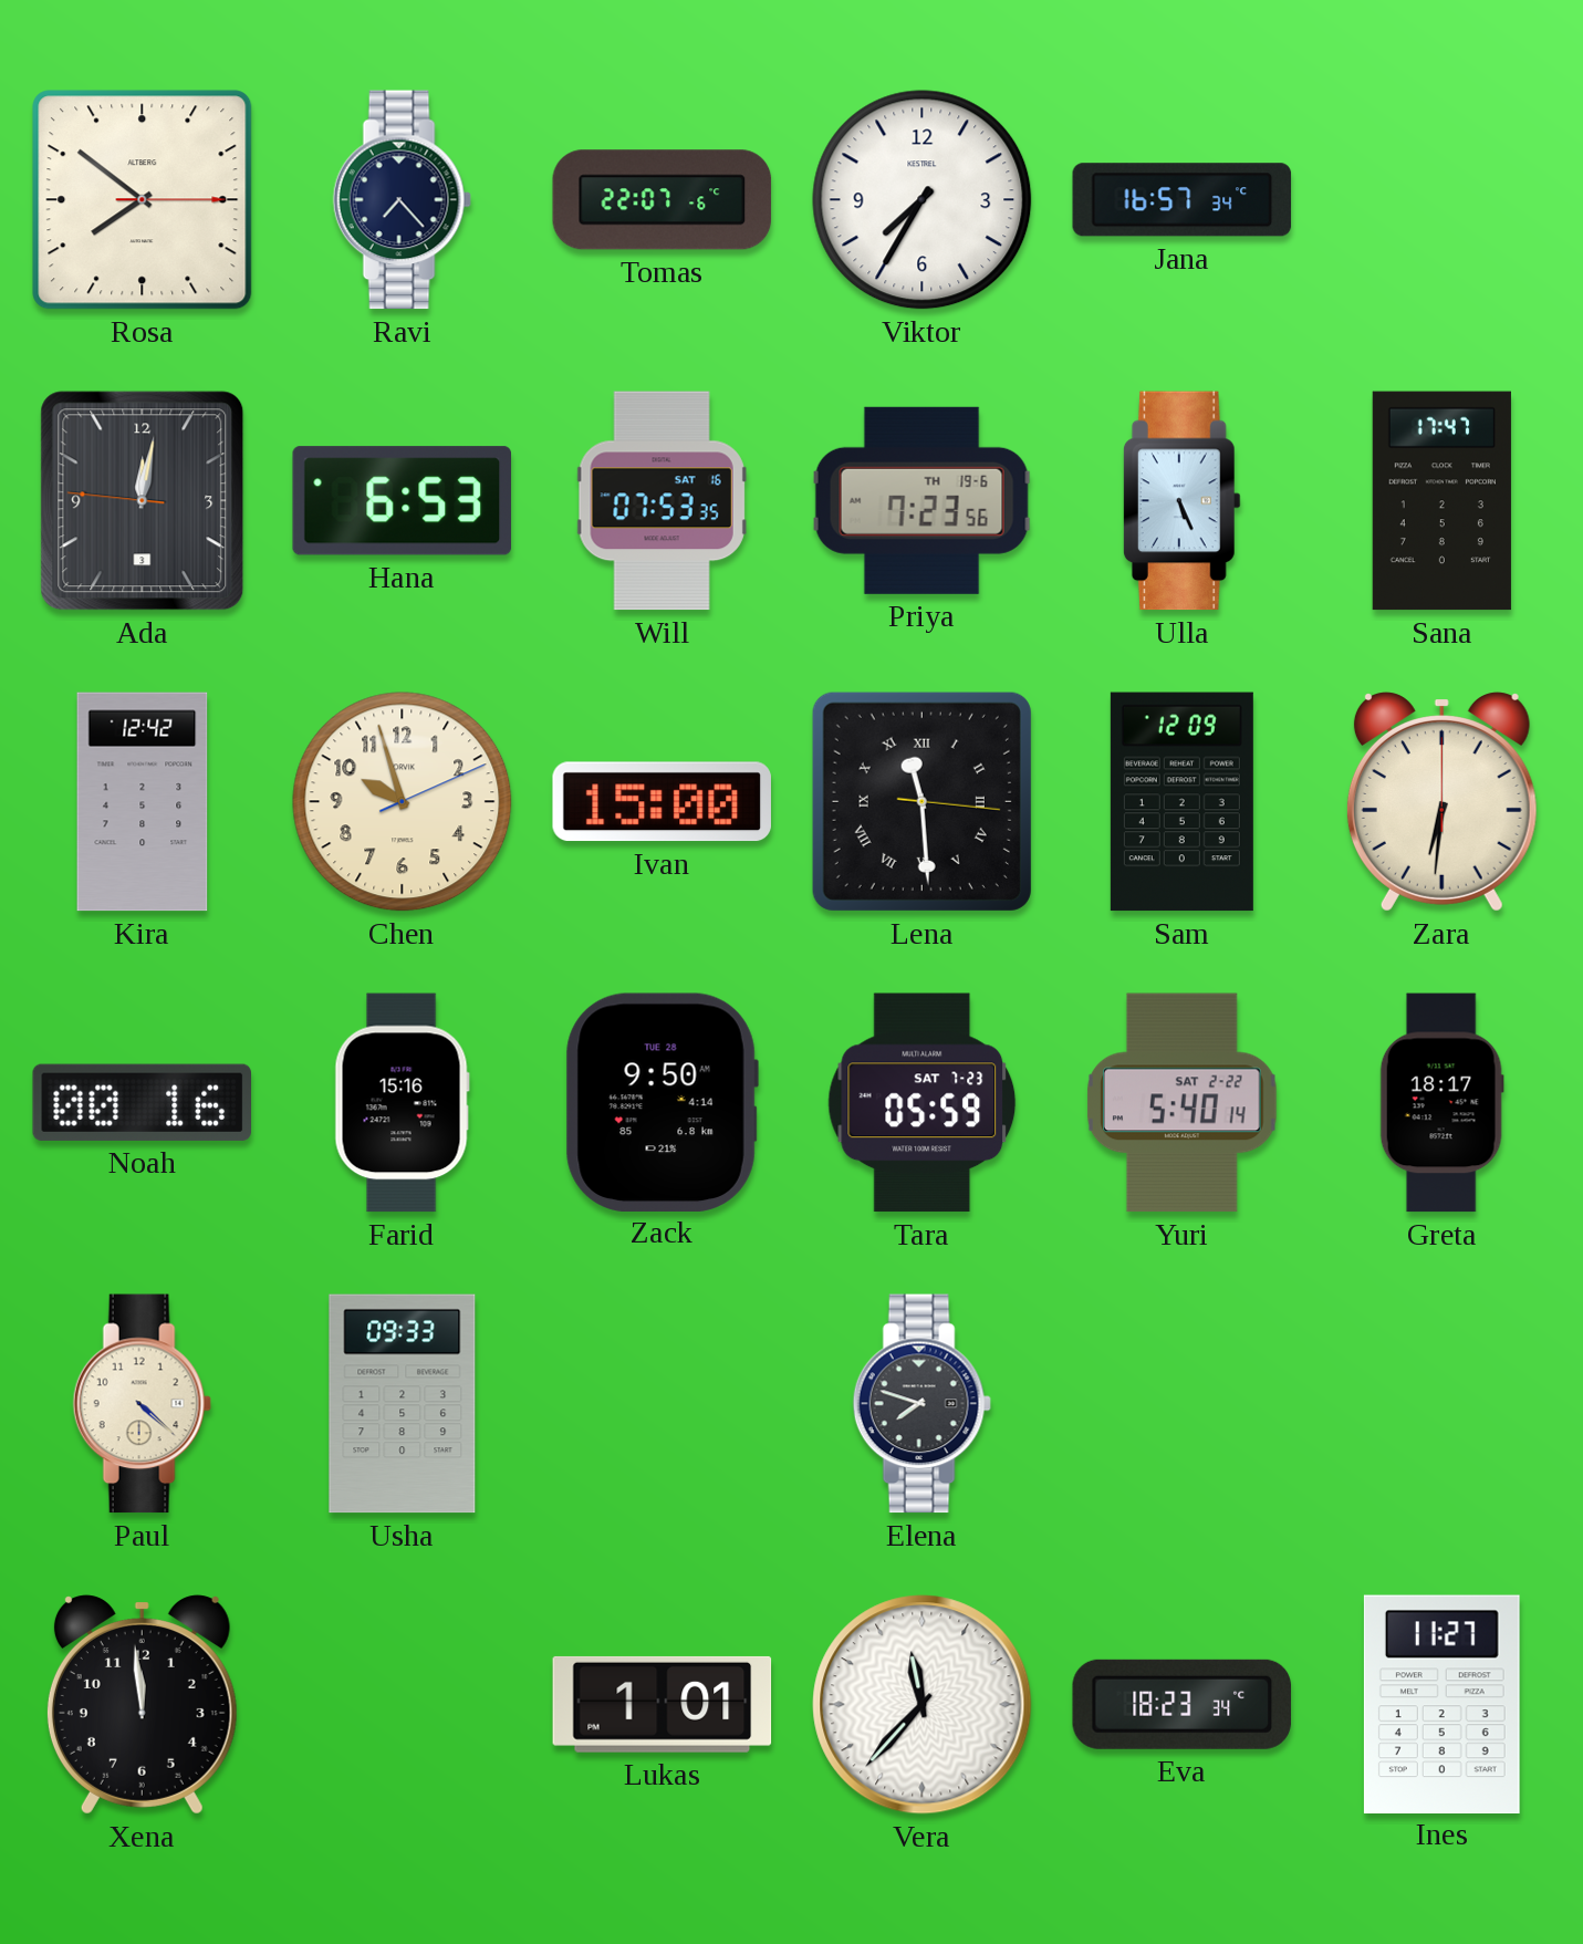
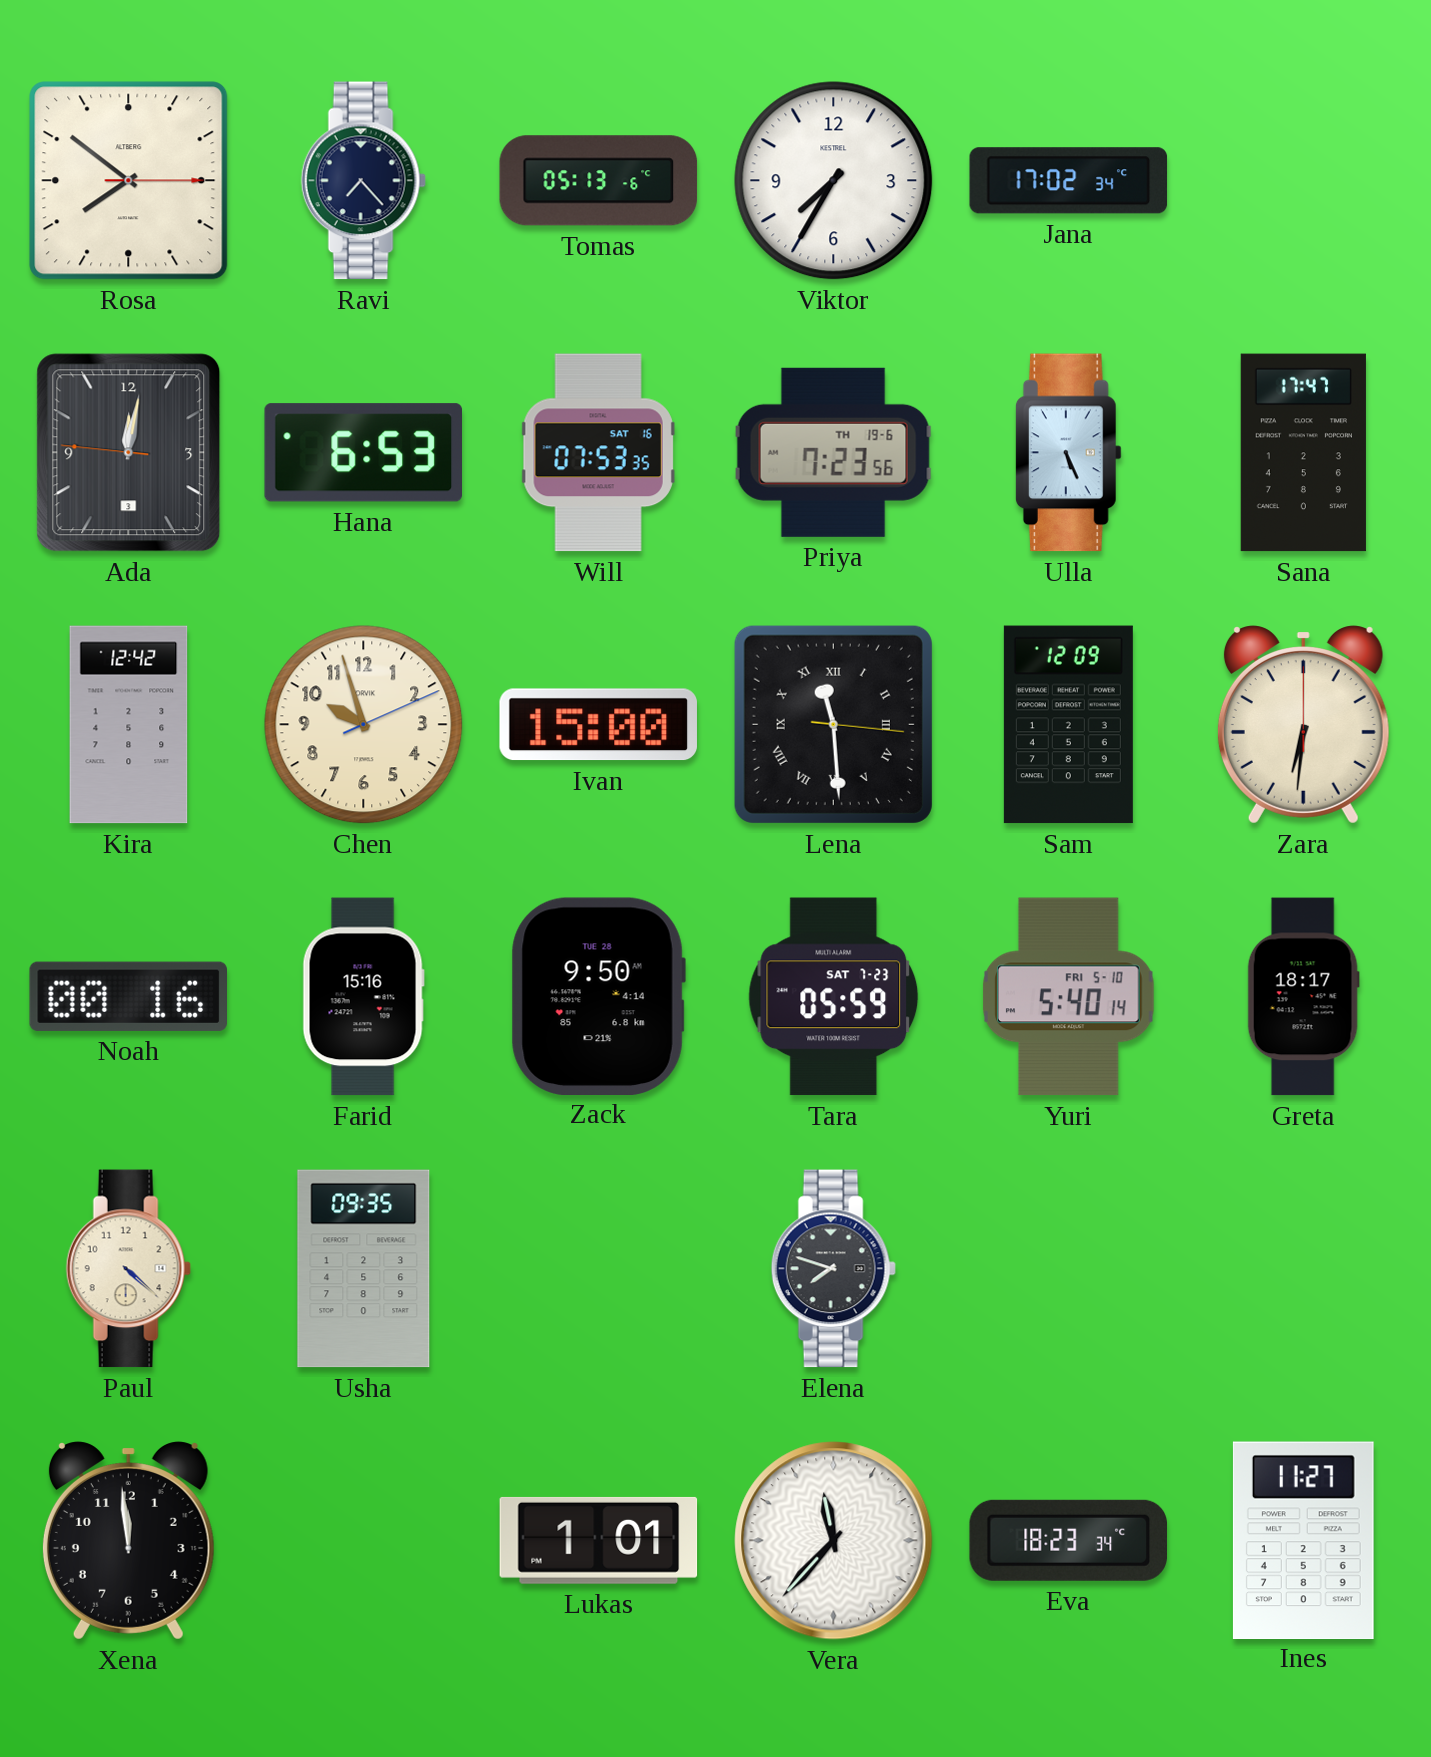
Tomas: 22:07 -> 05:13 (599, 181)
Jana: 16:57 -> 17:02 (1069, 181)
Yuri date: SAT 2-22 -> FRI 5-10 (1069, 997)
Usha: 09:33 -> 09:35 (364, 1269)
